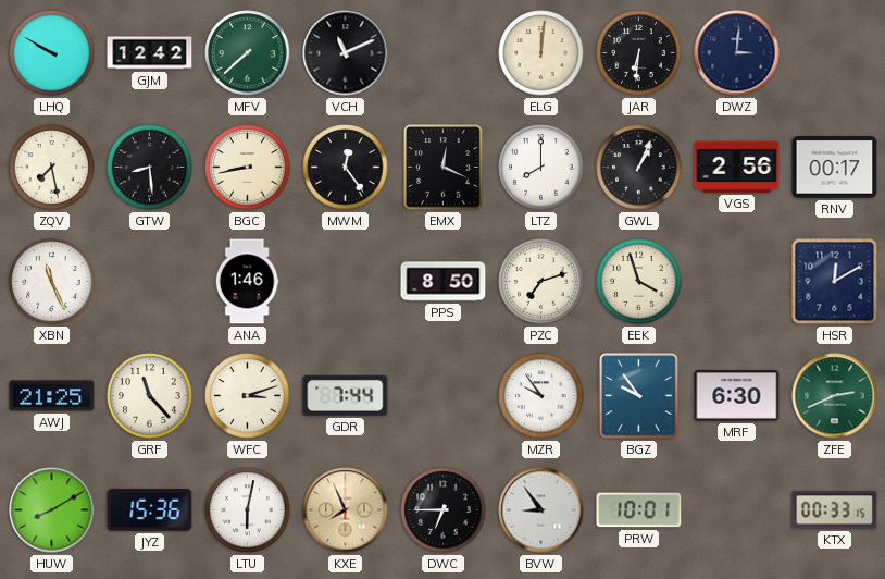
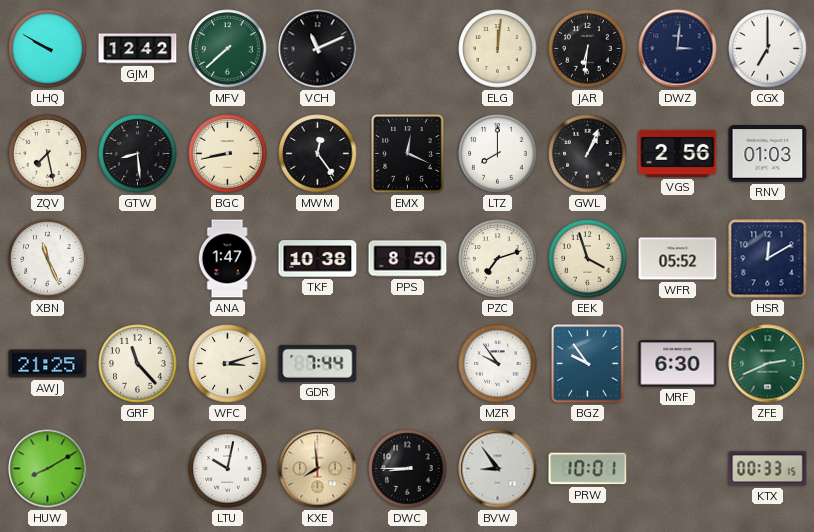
CGX: none -> 7:00 (768, 49)
RNV: 00:17 -> 01:03 (768, 154)
ANA: 1:46 -> 1:47 (227, 259)
TKF: none -> 10:38 (318, 259)
WFR: none -> 05:52 (678, 259)
JYZ: 15:36 -> none (150, 510)
LTU: 6:02 -> 10:02 (228, 469)
KXE: 7:56 -> 7:59 (318, 469)
DWC: 6:45 -> 8:45 (408, 469)
